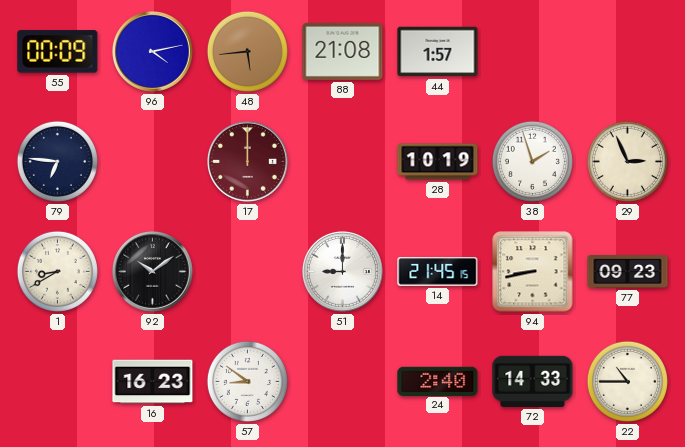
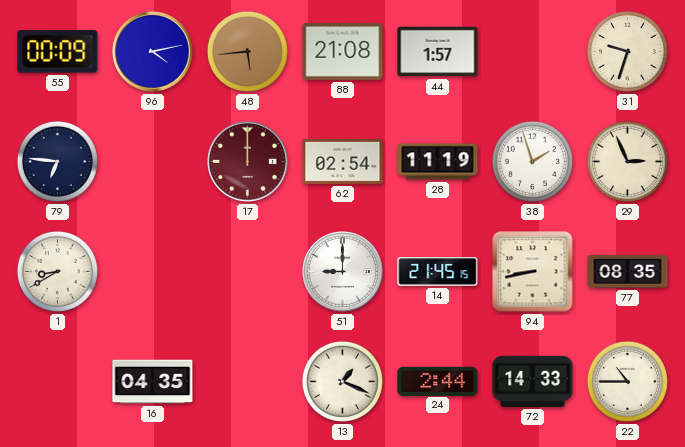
31: none -> 9:33 (627, 51)
62: none -> 02:54 (343, 161)
28: 10:19 -> 11:19 (438, 162)
92: 10:09 -> none (152, 271)
77: 09:23 -> 08:35 (628, 272)
16: 16:23 -> 04:35 (153, 382)
57: 8:51 -> none (247, 381)
13: none -> 1:19 (342, 381)
24: 2:40 -> 2:44 (438, 381)
